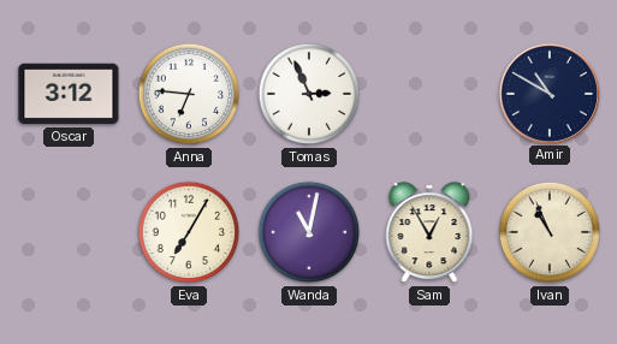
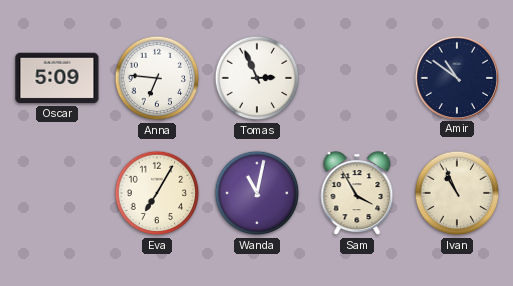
Oscar: 3:12 -> 5:09 (57, 78)
Amir: 10:50 -> 10:51 (456, 77)
Sam: 12:55 -> 3:55 (357, 194)
